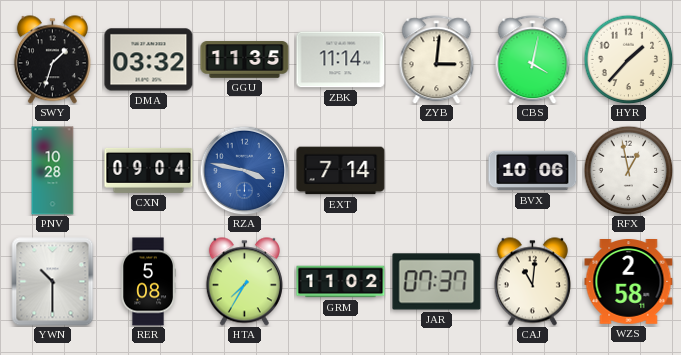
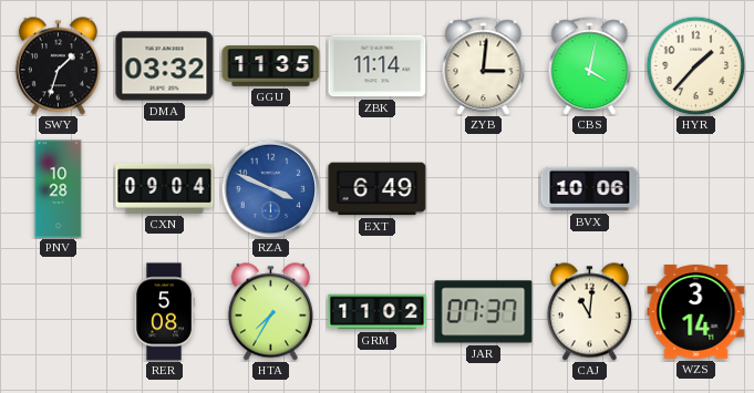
RZA: 3:47 -> 3:49 (270, 188)
EXT: 7:14 -> 6:49 (378, 189)
RFX: 12:58 -> none (628, 170)
YWN: 10:30 -> none (53, 282)
WZS: 2:58 -> 3:14 (696, 312)
